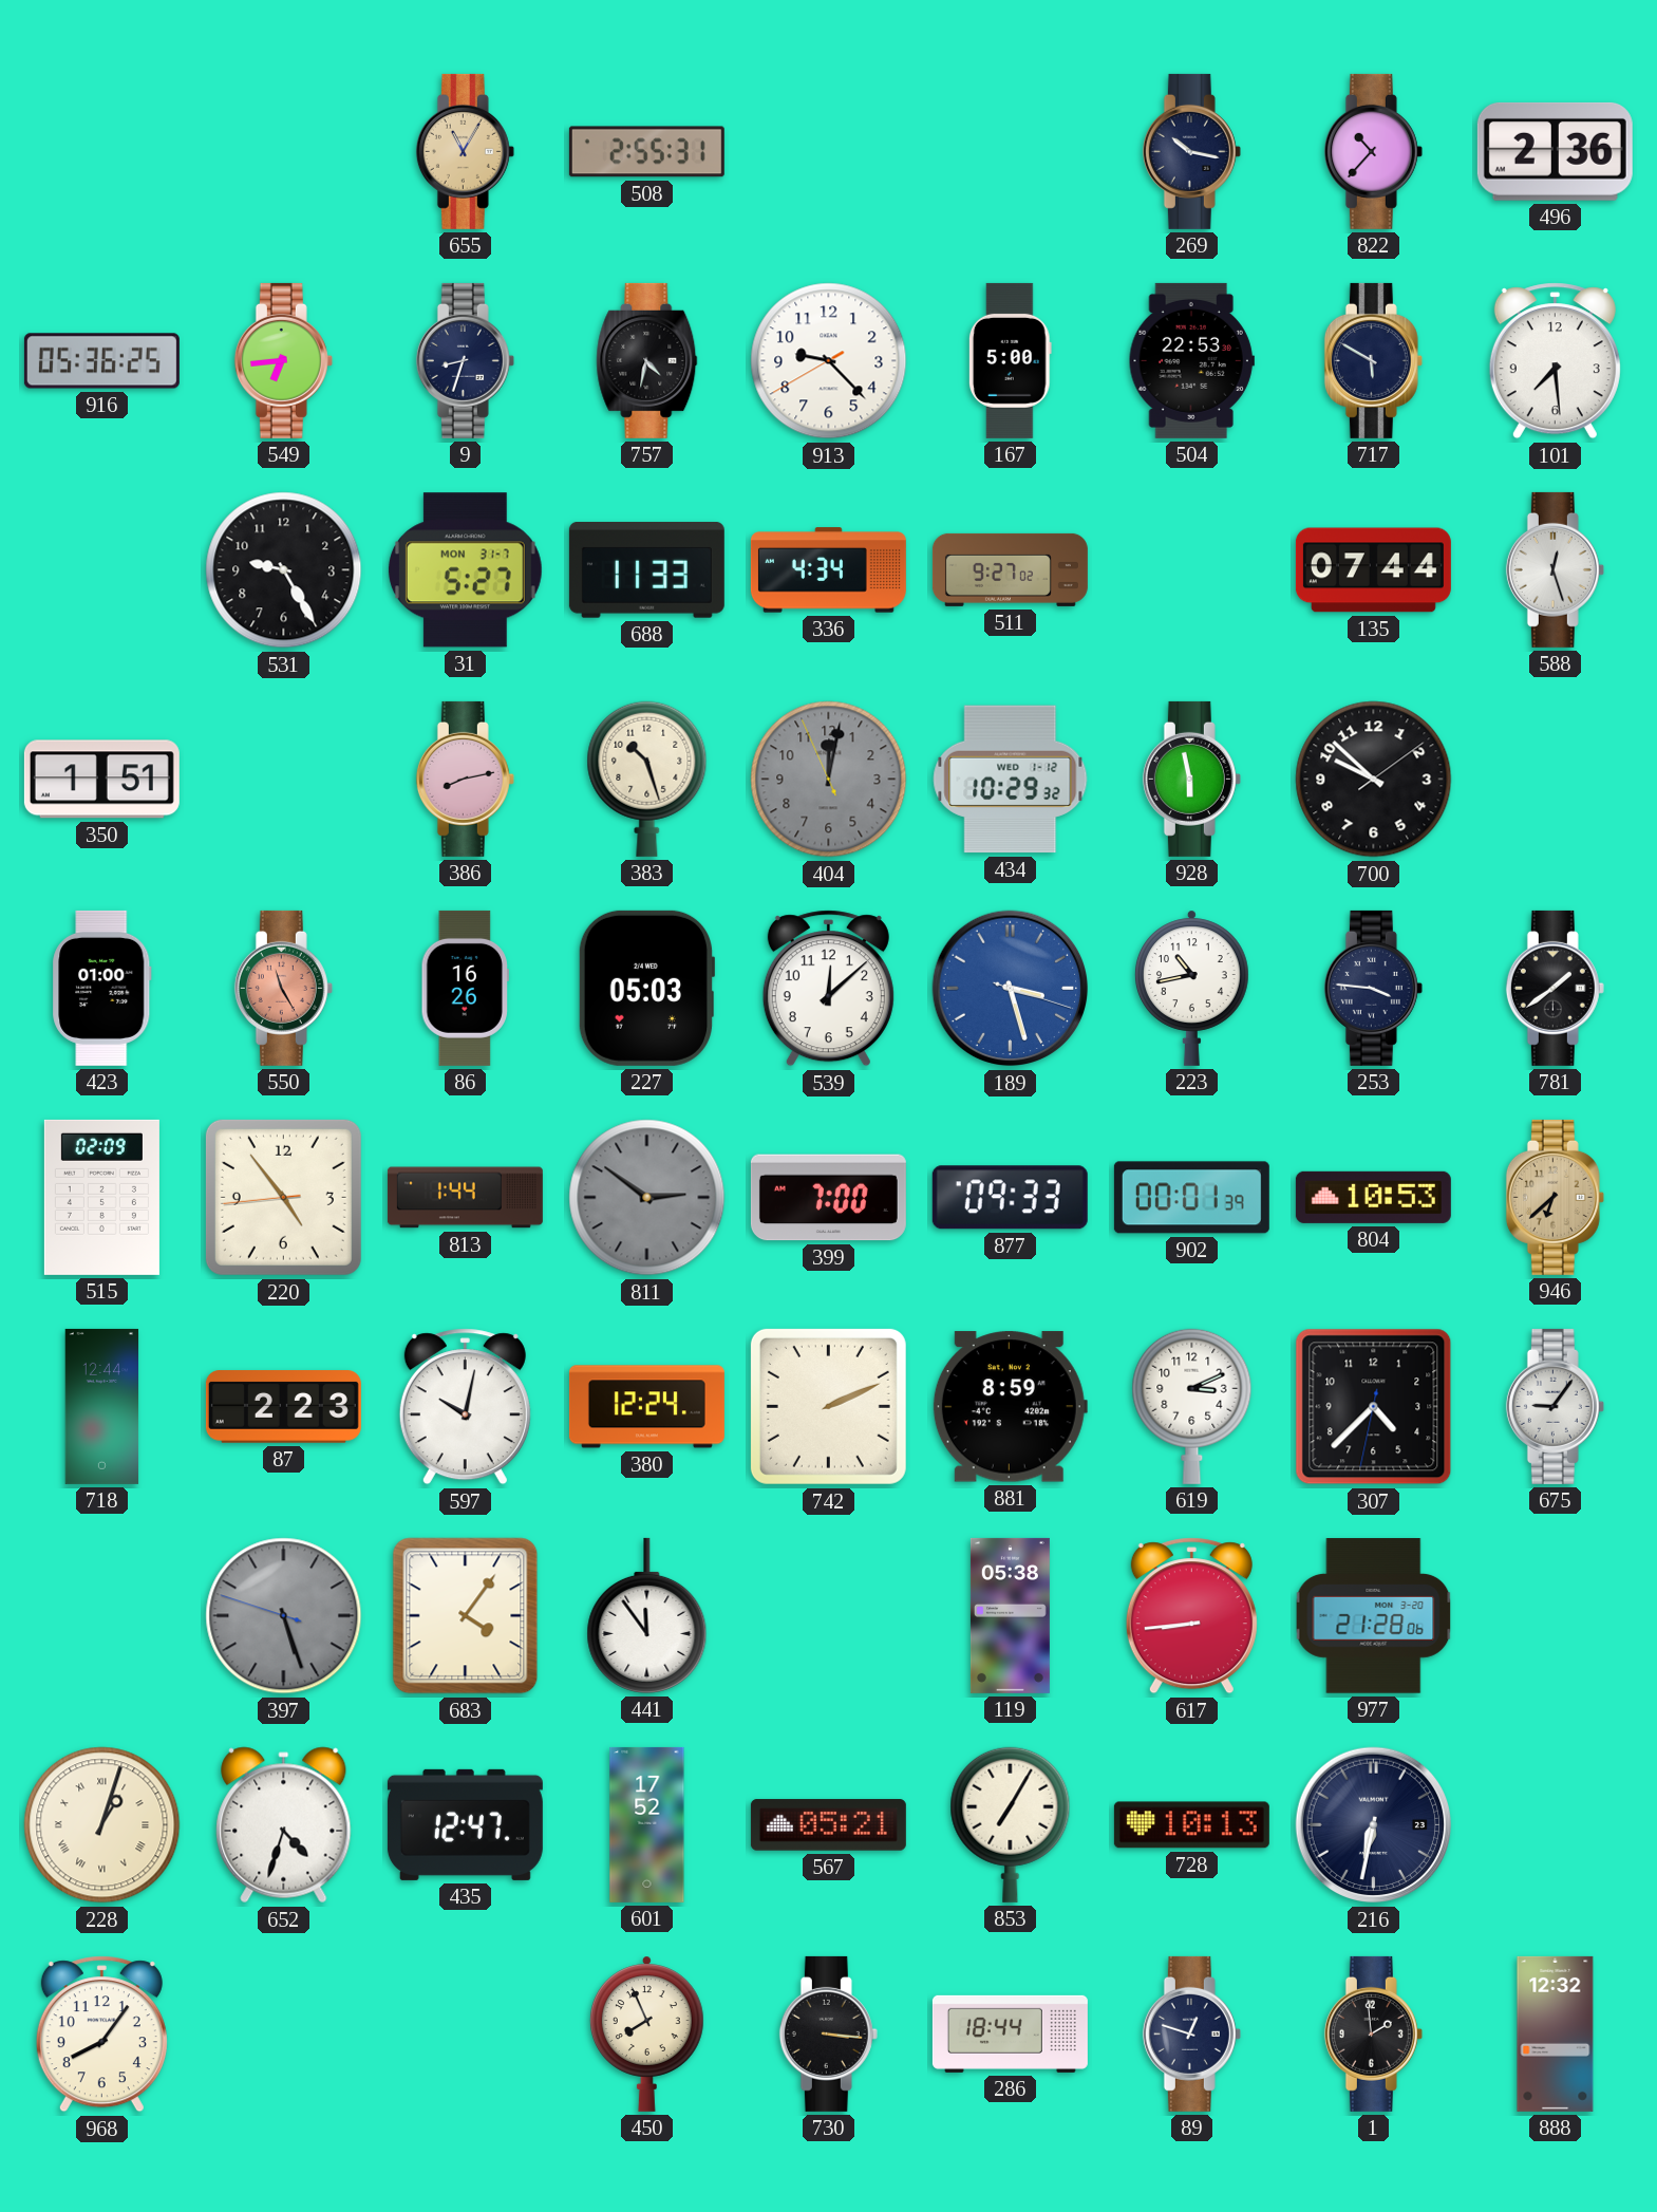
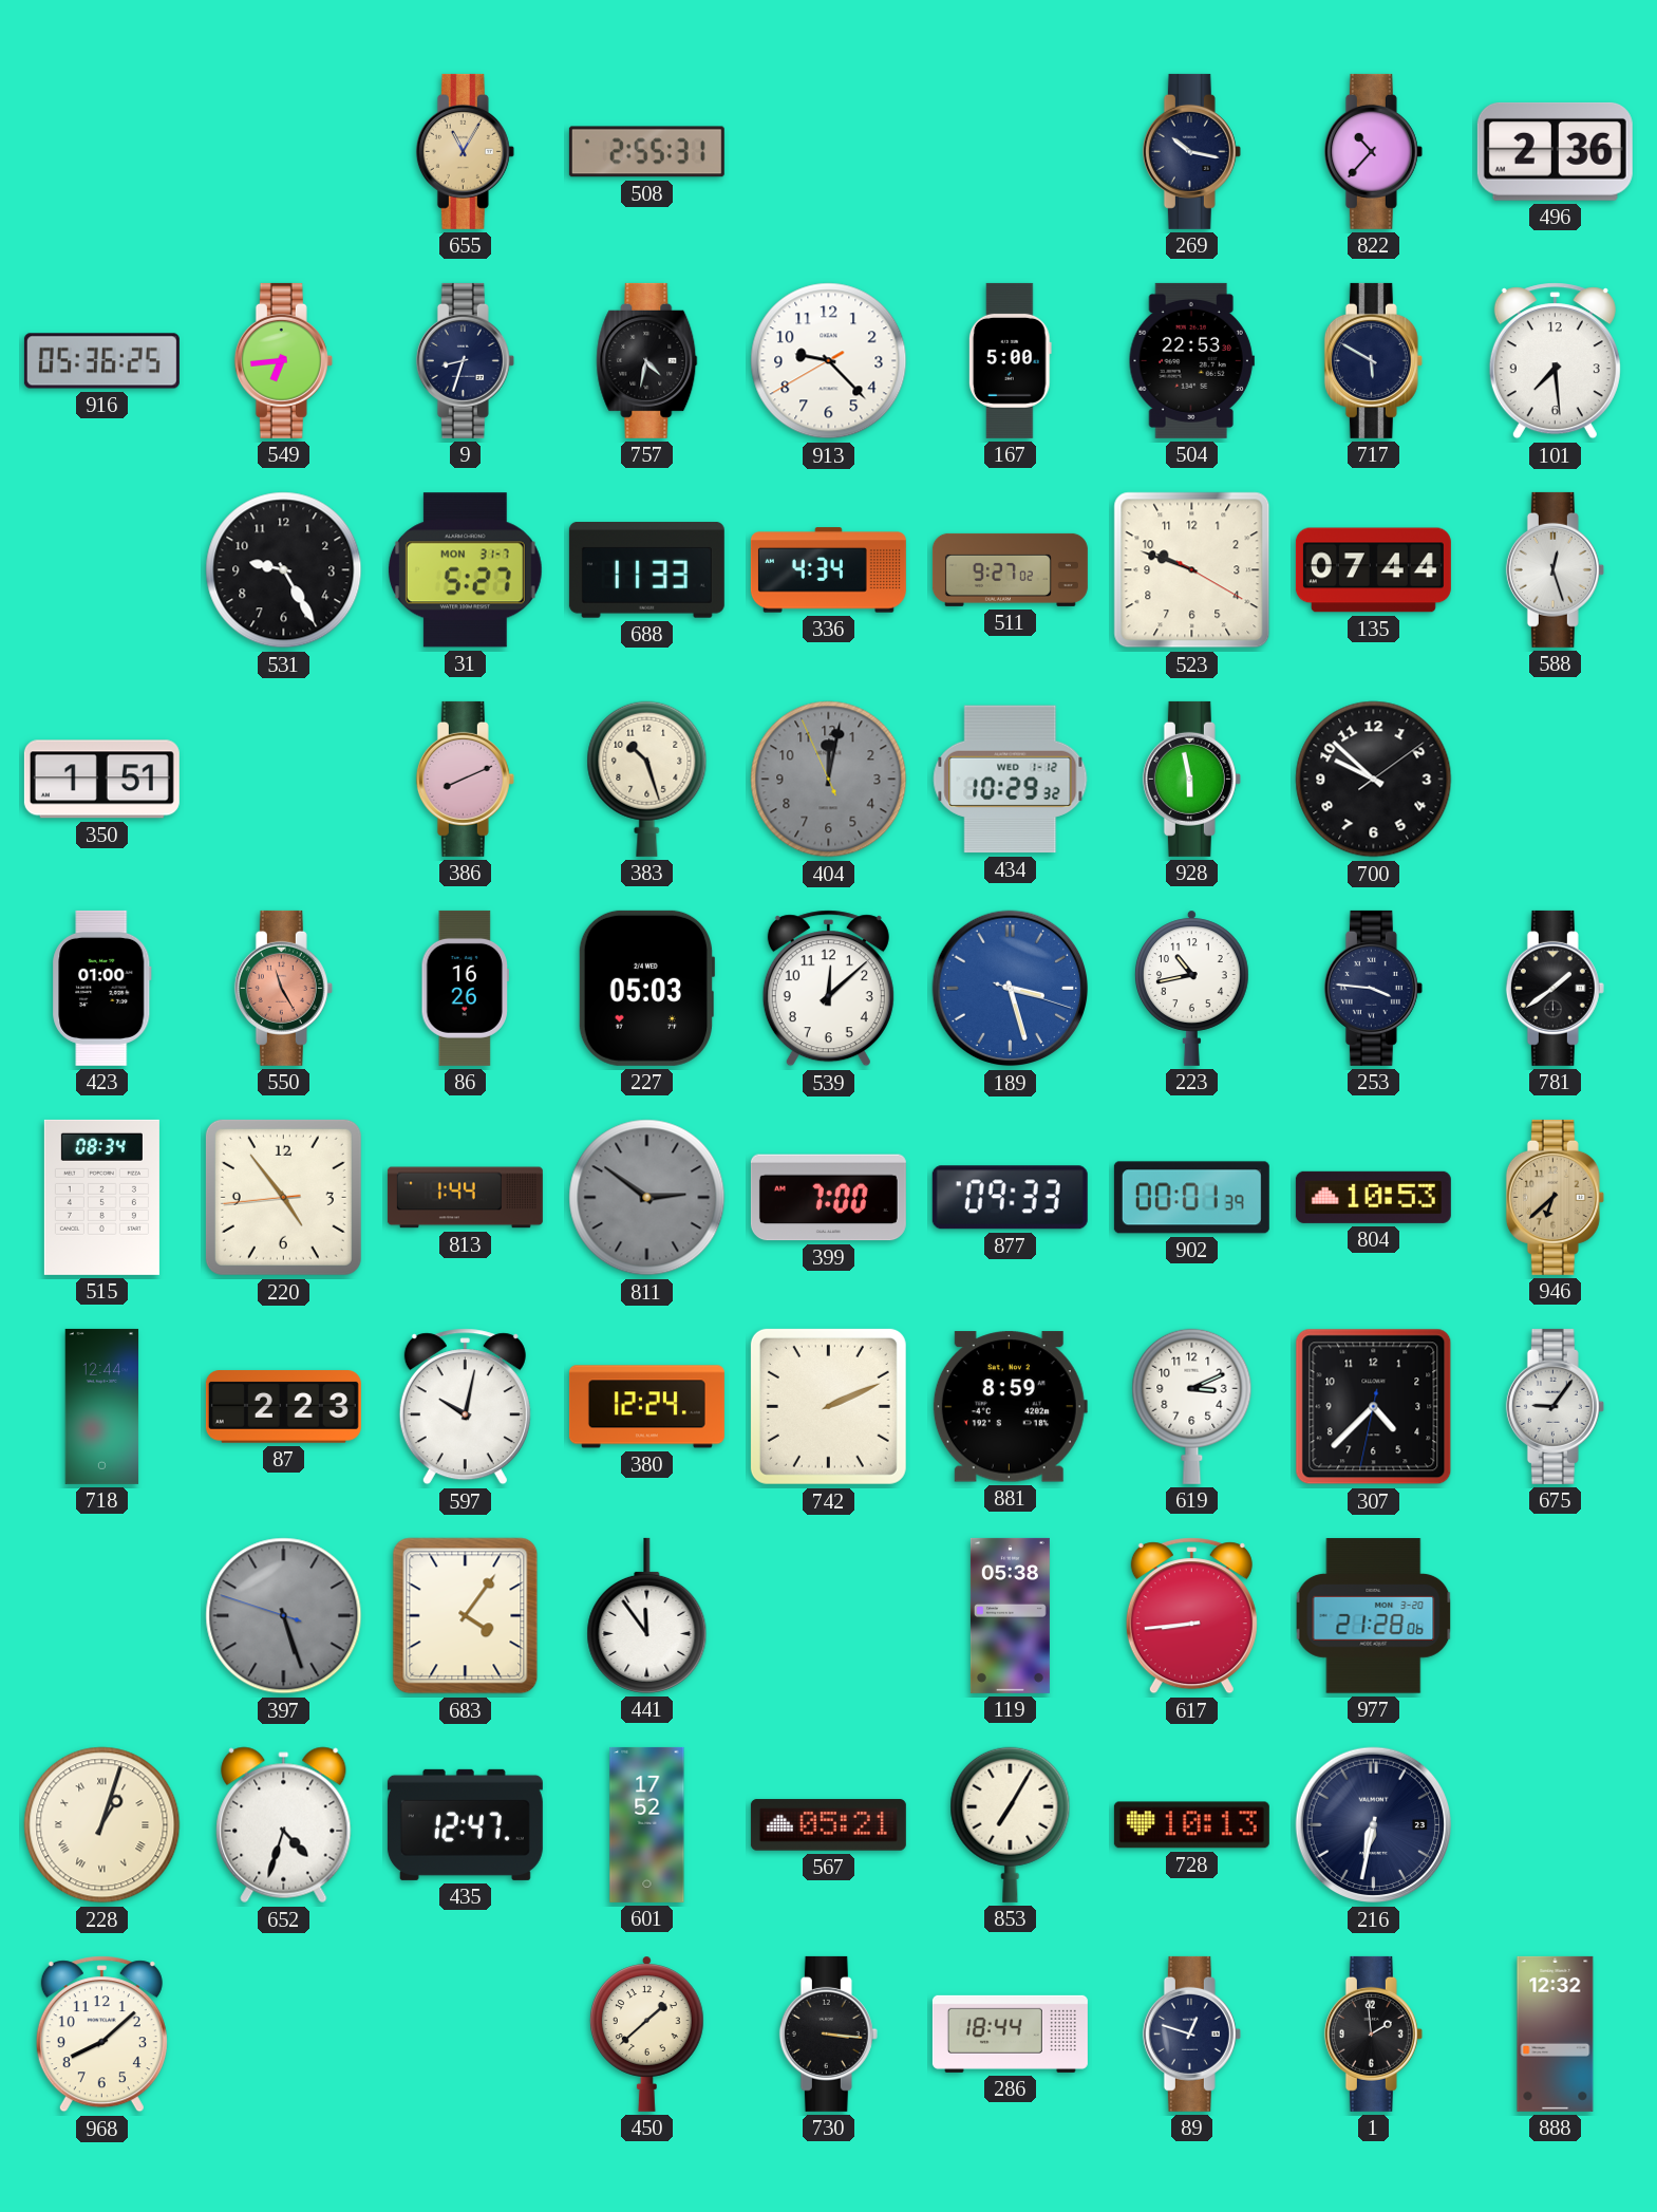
523: none -> 9:48 (1192, 570)
386: 8:13 -> 8:11 (465, 779)
515: 02:09 -> 08:34 (101, 1197)
968: 8:06 -> 8:08 (101, 2035)
450: 7:56 -> 1:38 (646, 2033)
